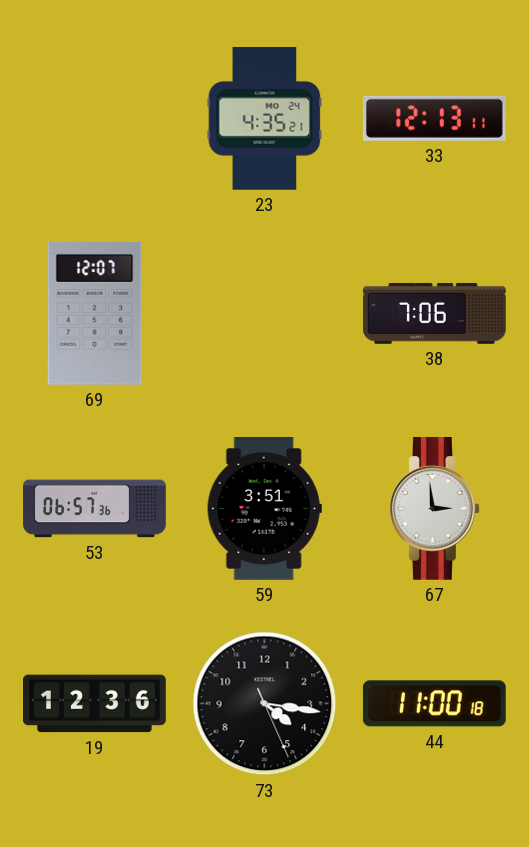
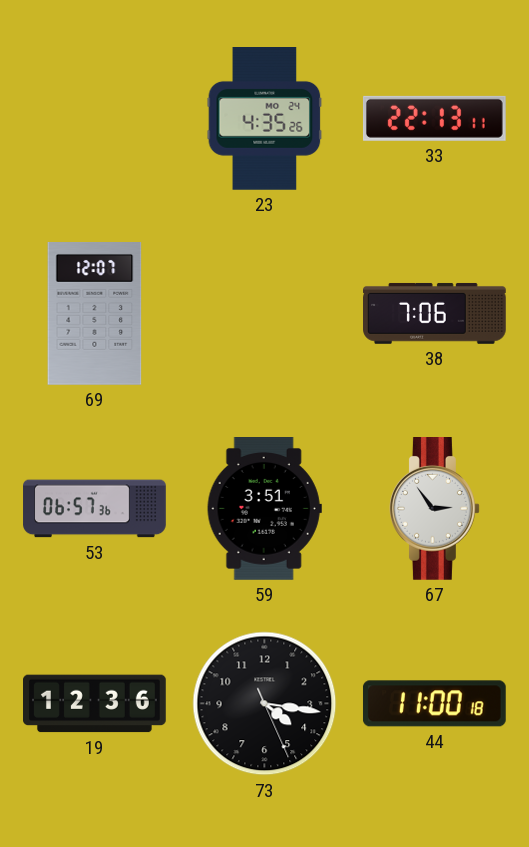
23: 4:35:21 -> 4:35:26 (265, 119)
33: 12:13 -> 22:13 (434, 118)
67: 2:59 -> 2:54 (435, 509)
